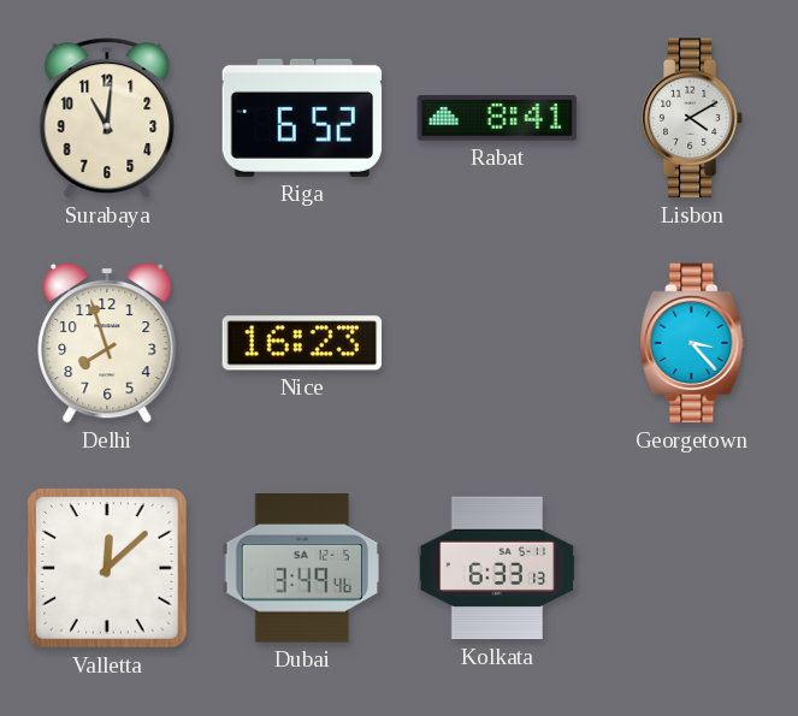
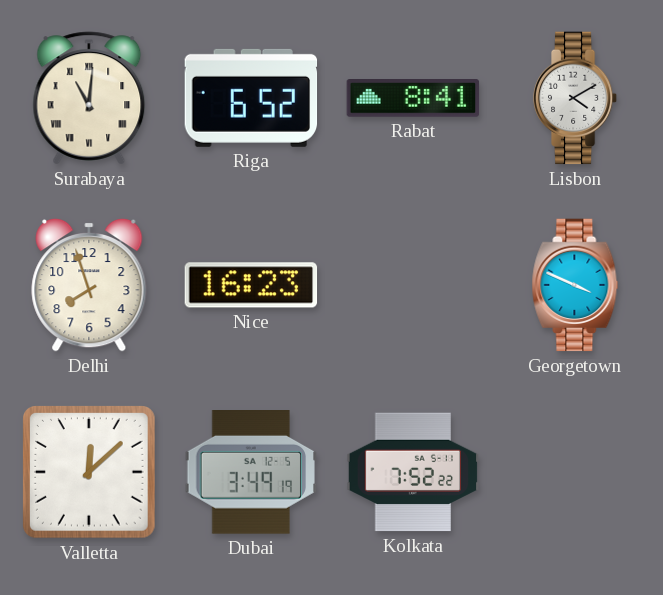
Surabaya numerals: Arabic -> Roman (89, 98)
Georgetown: 3:23 -> 3:49 (575, 285)
Dubai: 3:49:46 -> 3:49:19 (251, 473)
Kolkata: 6:33 -> 7:52 (413, 472)
